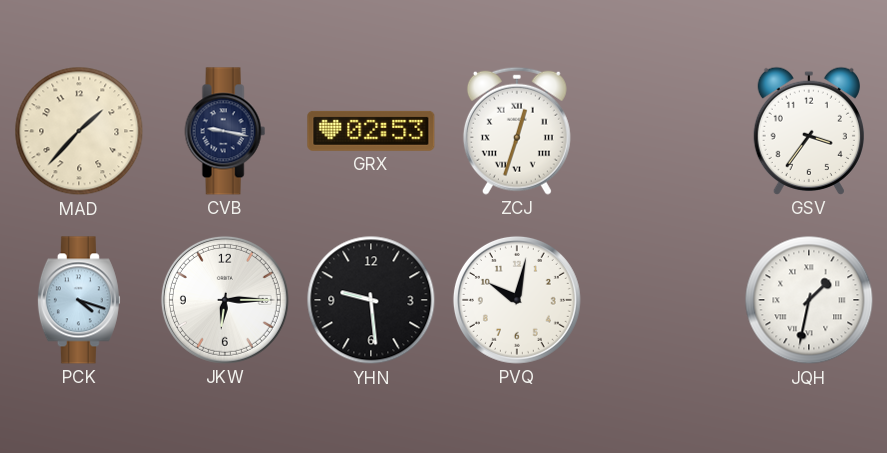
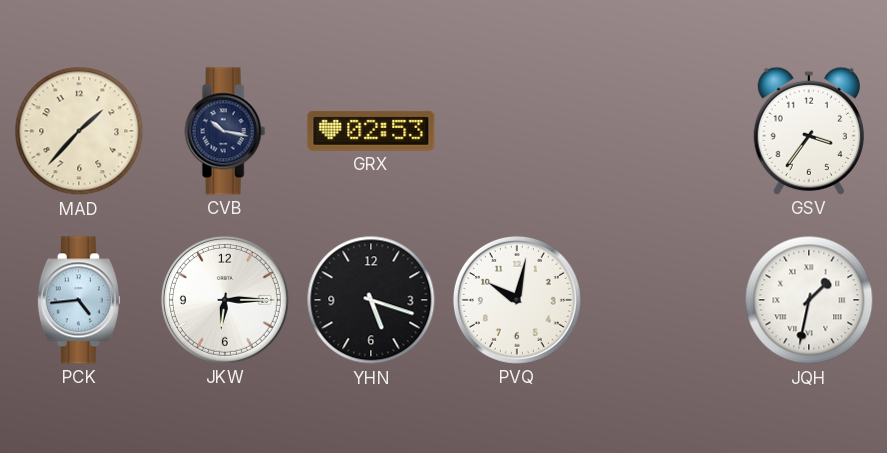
CVB: 9:17 -> 10:17 (225, 131)
ZCJ: 12:33 -> none (517, 131)
PCK: 4:18 -> 4:44 (79, 300)
YHN: 9:29 -> 5:18 (371, 300)
